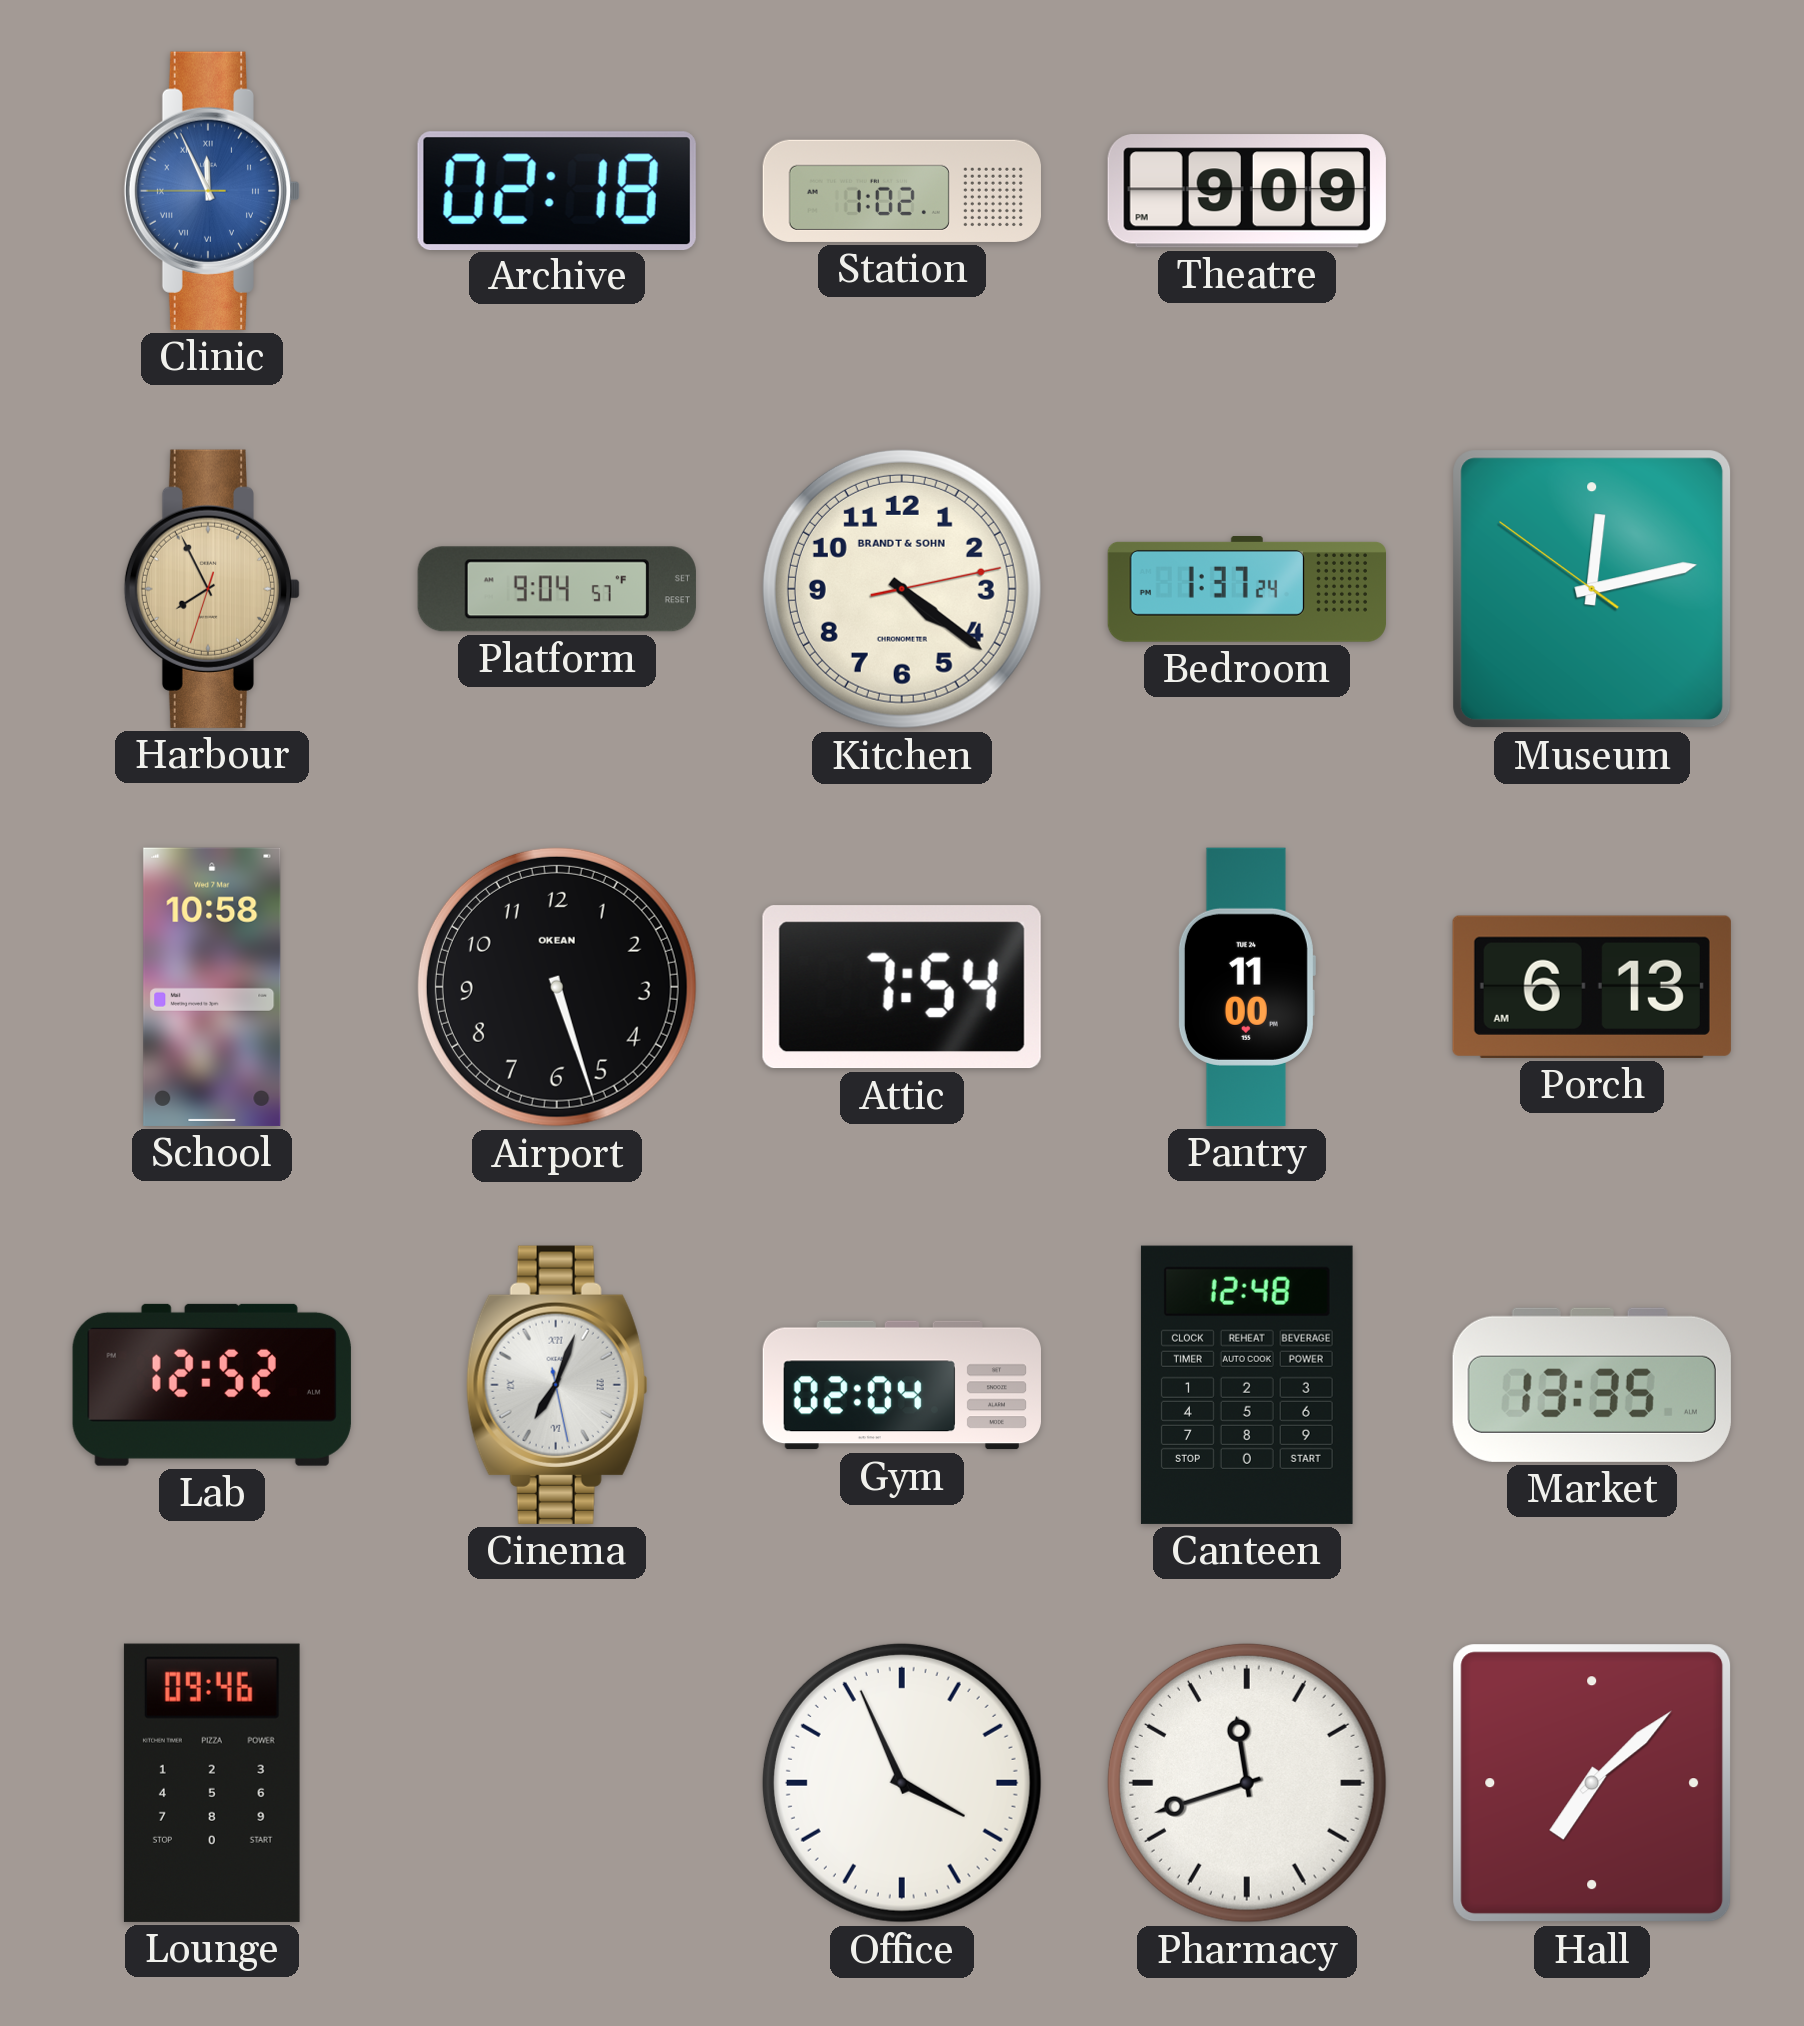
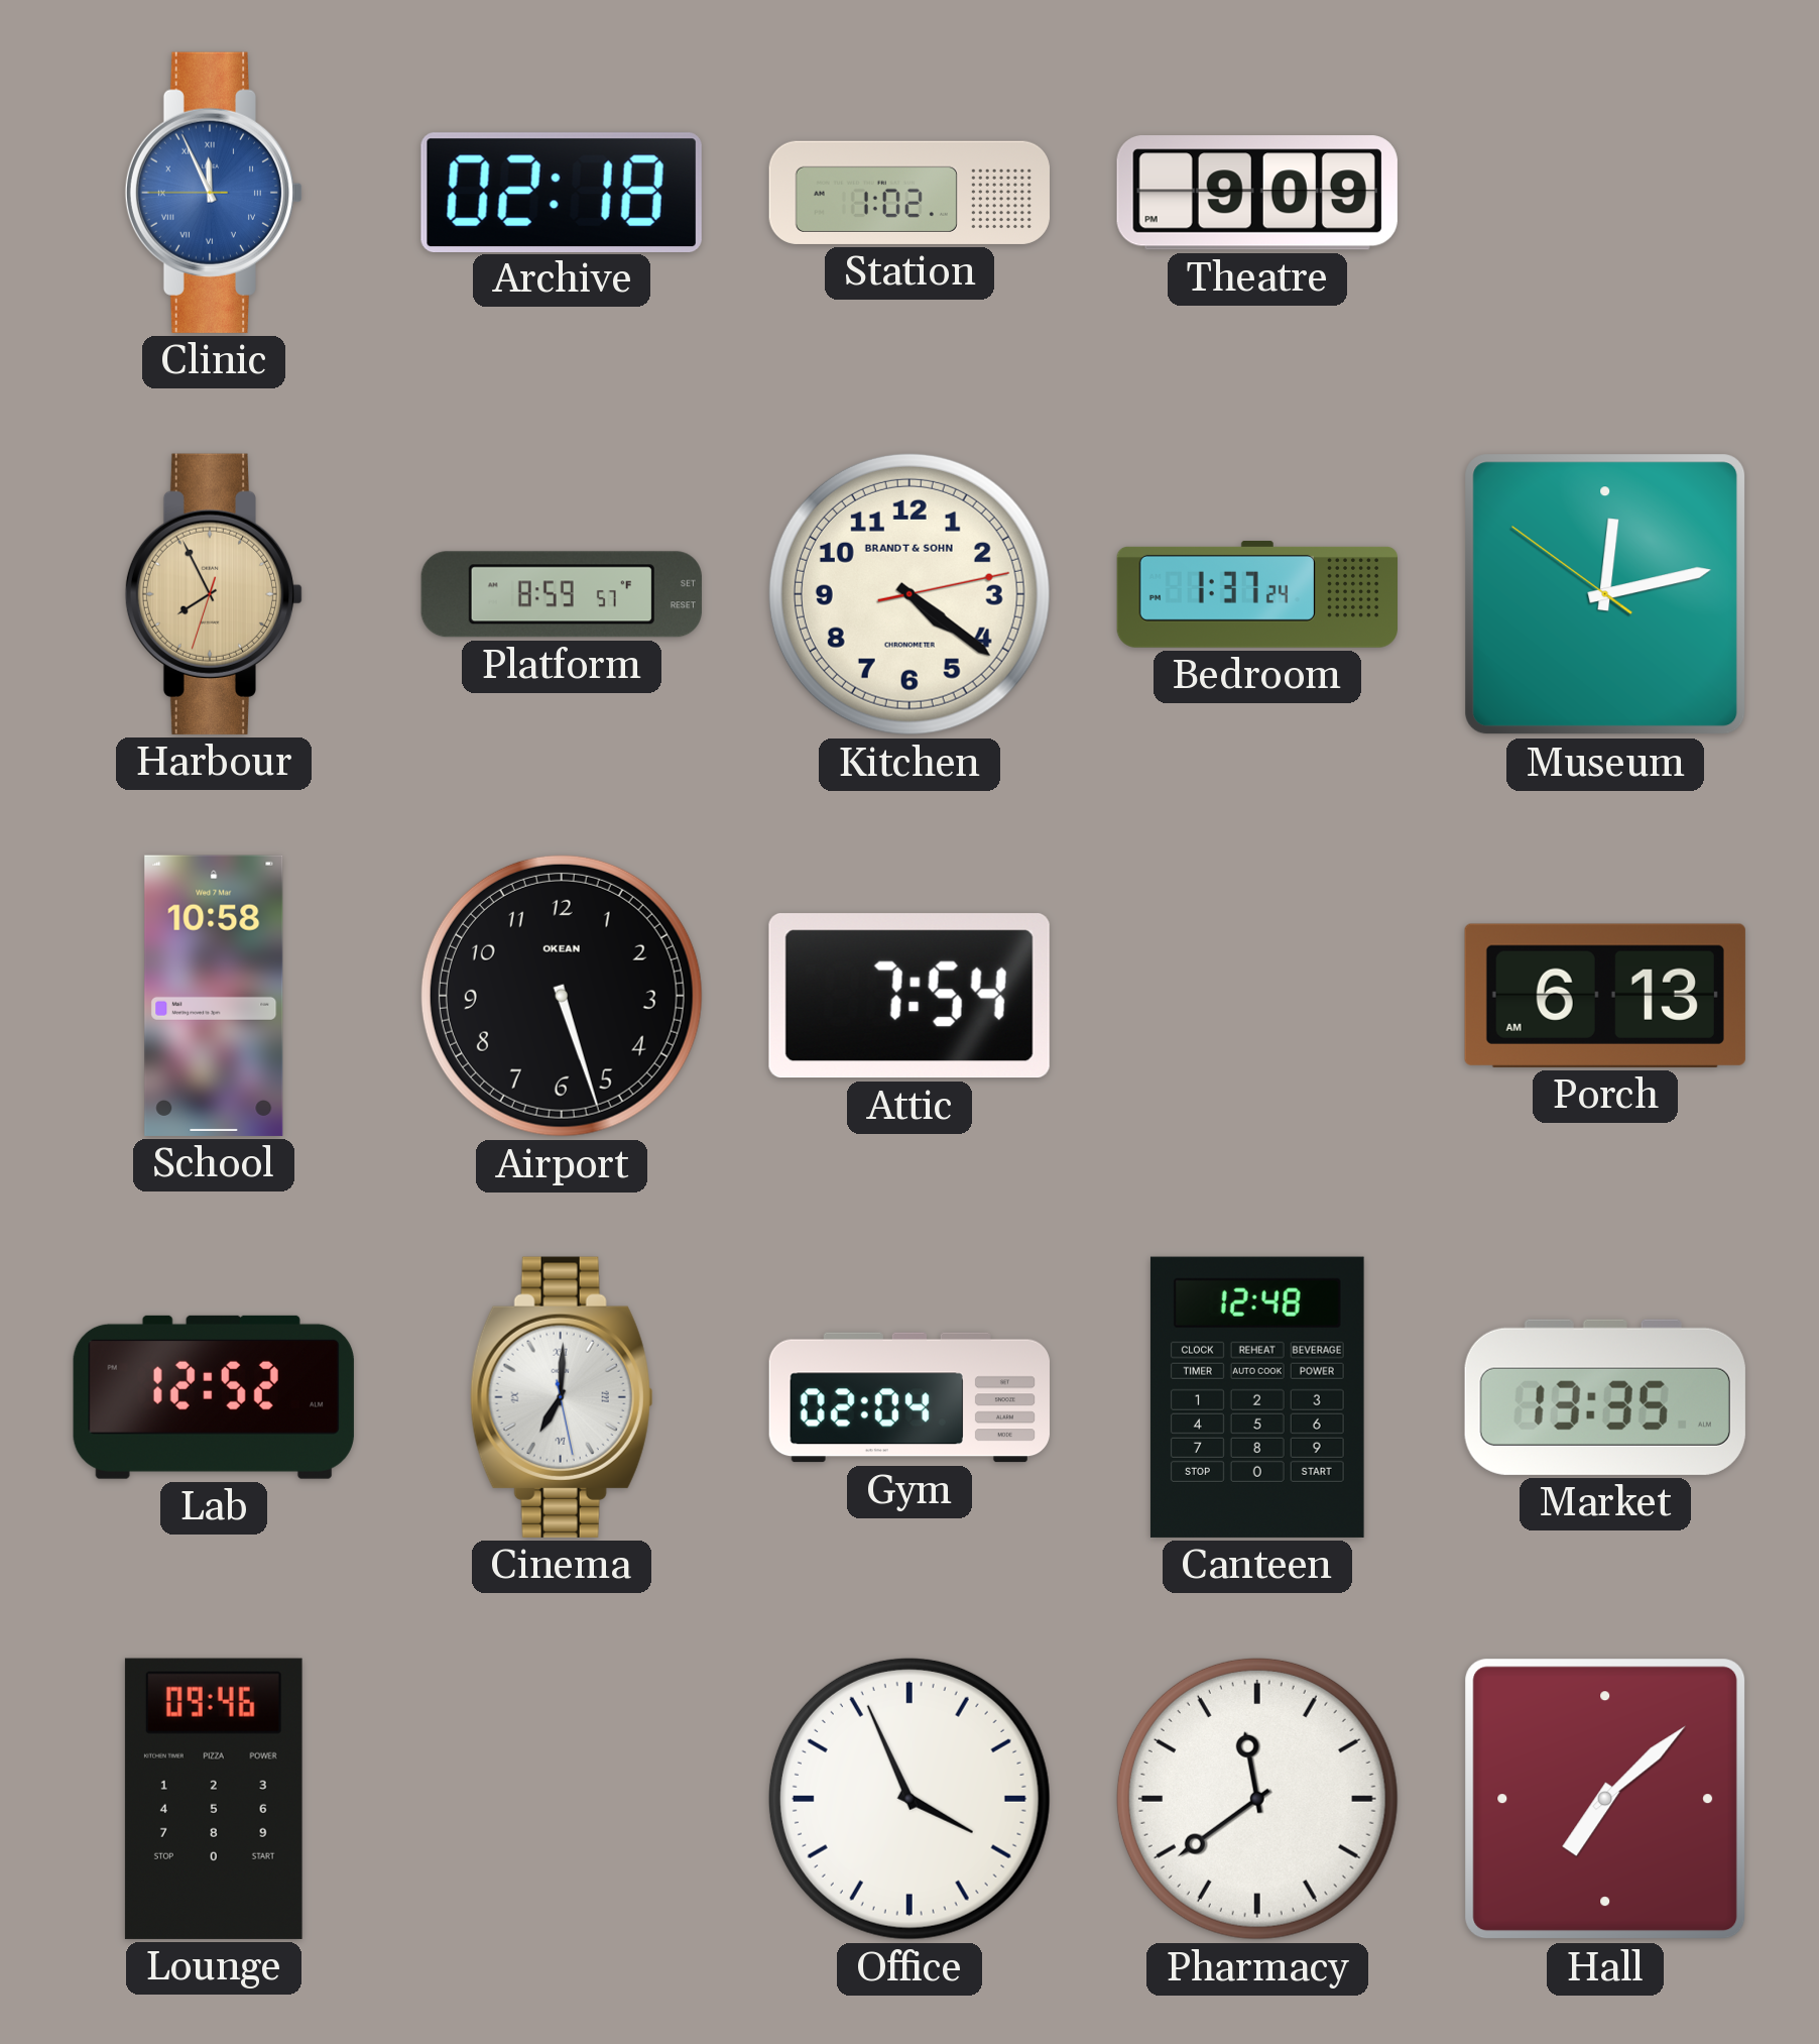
Platform: 9:04 -> 8:59 (562, 594)
Pantry: 11:00 -> none (1246, 987)
Cinema: 7:03 -> 7:00 (562, 1397)
Pharmacy: 11:42 -> 11:39 (1257, 1799)
